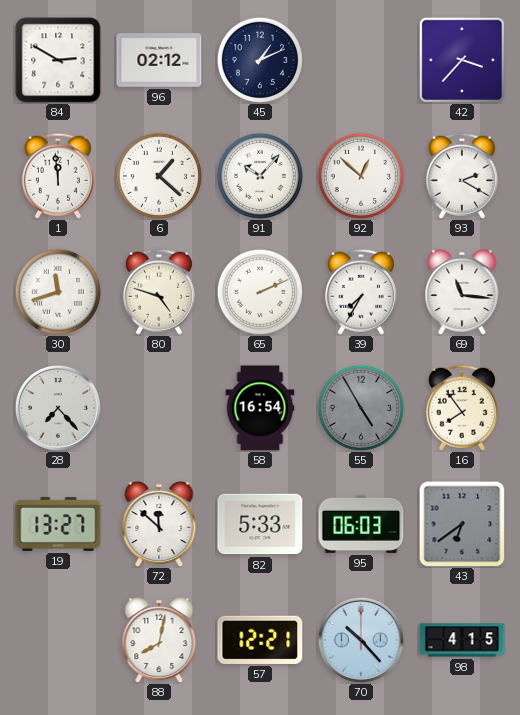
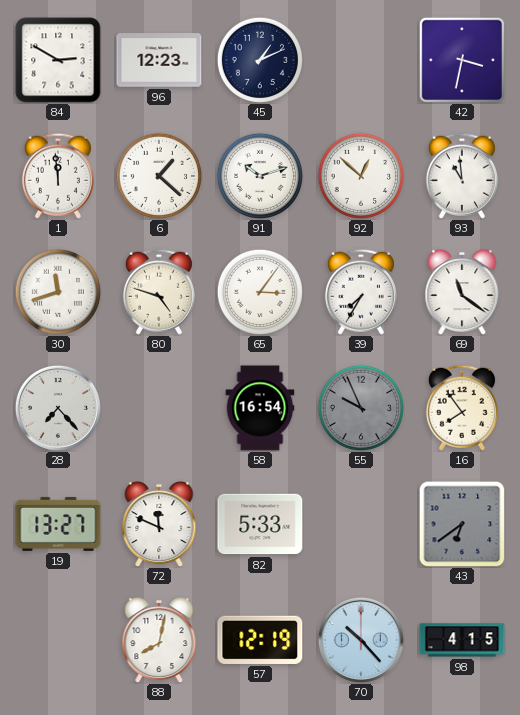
96: 02:12 -> 12:23 (159, 60)
42: 3:37 -> 3:32 (462, 60)
91: 10:07 -> 10:12 (260, 176)
93: 2:20 -> 10:59 (462, 176)
65: 2:11 -> 3:06 (260, 292)
69: 11:16 -> 11:21 (462, 293)
55: 4:55 -> 9:56 (361, 408)
72: 11:52 -> 11:49 (159, 525)
95: 06:03 -> none (361, 524)
57: 12:21 -> 12:19 (260, 640)
